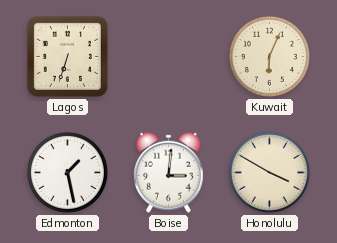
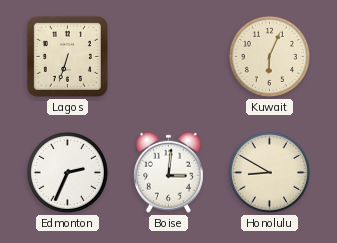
Edmonton: 1:28 -> 2:34 (67, 172)
Honolulu: 3:50 -> 8:50 (269, 172)
